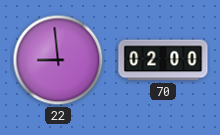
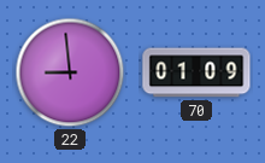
70: 02:00 -> 01:09 (196, 72)
